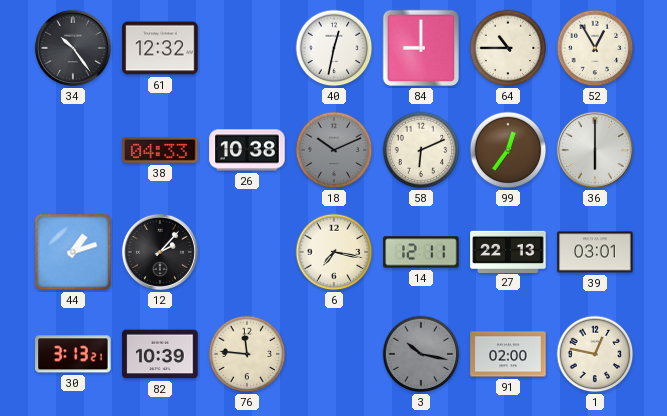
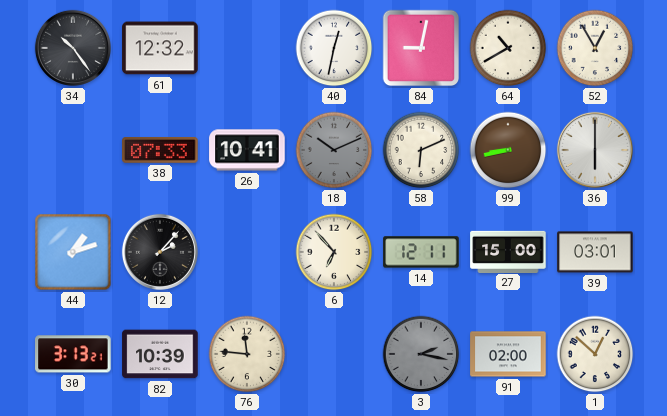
84: 9:00 -> 9:02 (421, 48)
64: 10:45 -> 10:40 (508, 48)
38: 04:33 -> 07:33 (160, 151)
26: 10:38 -> 10:41 (247, 150)
99: 12:36 -> 8:43 (508, 150)
6: 7:17 -> 6:53 (334, 252)
27: 22:13 -> 15:00 (508, 251)
3: 10:17 -> 2:17 (421, 354)
1: 12:47 -> 12:52 (595, 354)
